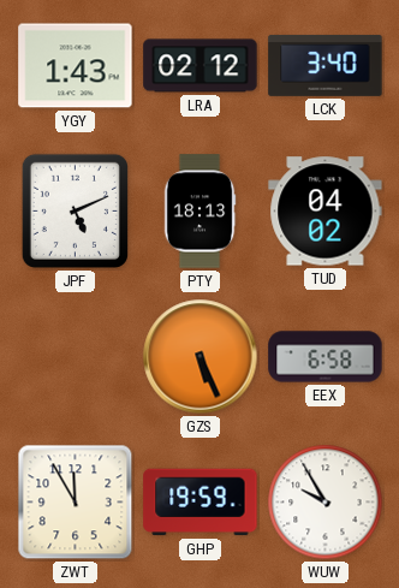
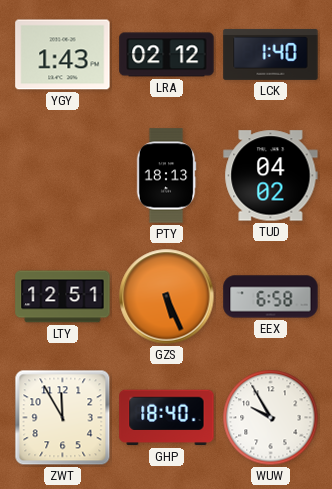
LCK: 3:40 -> 1:40 (271, 55)
JPF: 5:11 -> none (75, 210)
LTY: none -> 12:51 (63, 297)
GHP: 19:59 -> 18:40 (167, 418)
